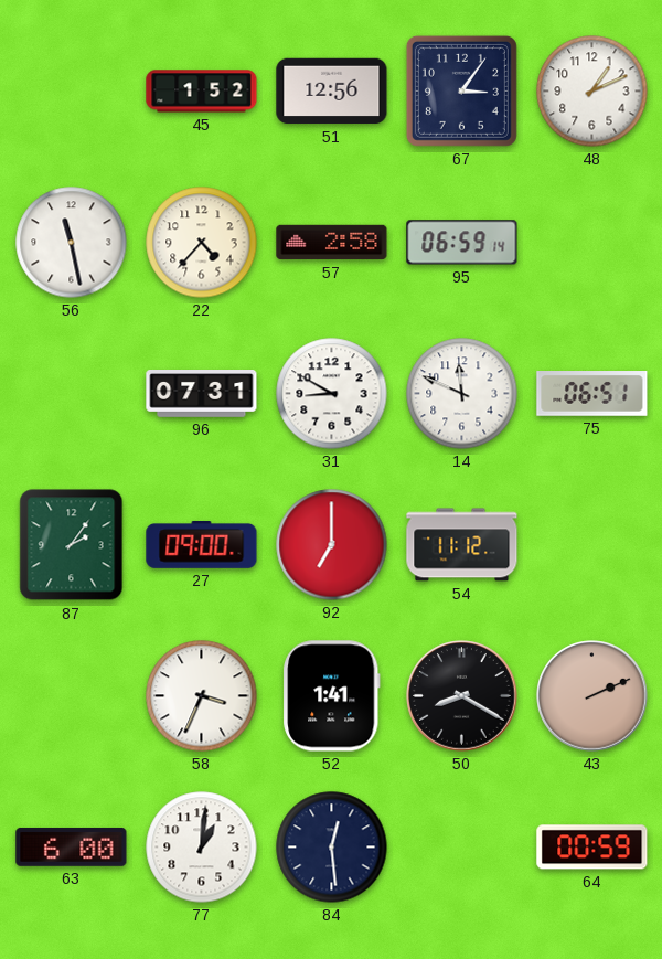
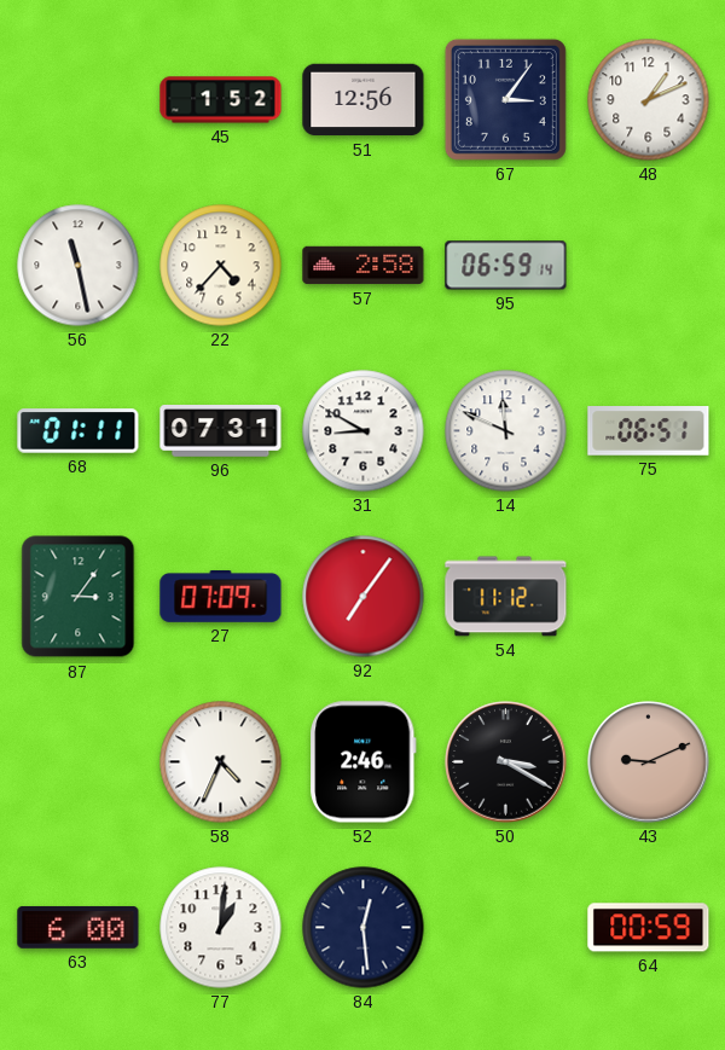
68: none -> 01:11 (79, 431)
87: 2:06 -> 3:06 (79, 597)
27: 09:00 -> 07:09 (221, 597)
92: 7:00 -> 7:06 (364, 597)
58: 3:34 -> 4:34 (221, 762)
52: 1:41 -> 2:46 (364, 762)
50: 8:20 -> 3:20 (506, 762)
43: 2:11 -> 9:11 (649, 762)
